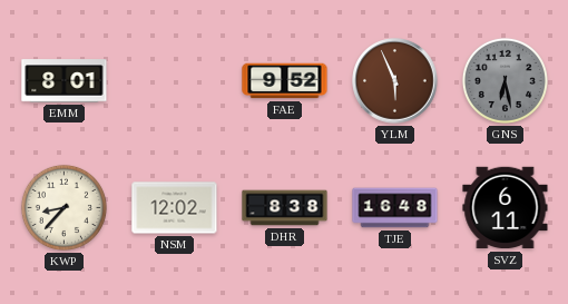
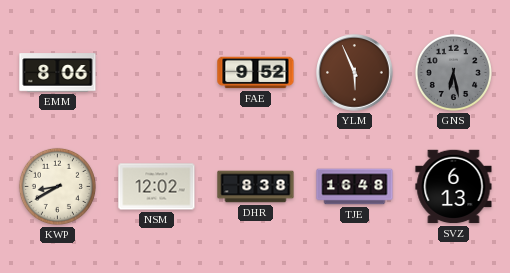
EMM: 8:01 -> 8:06 (58, 73)
KWP: 8:37 -> 8:40 (57, 186)
SVZ: 6:11 -> 6:13 (454, 187)
